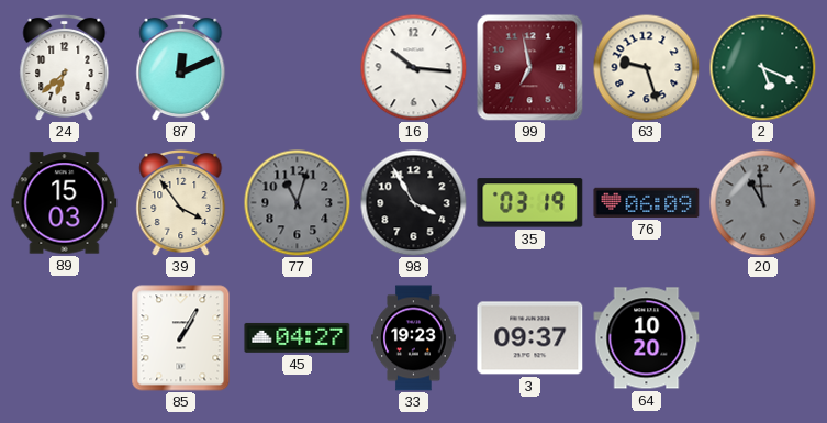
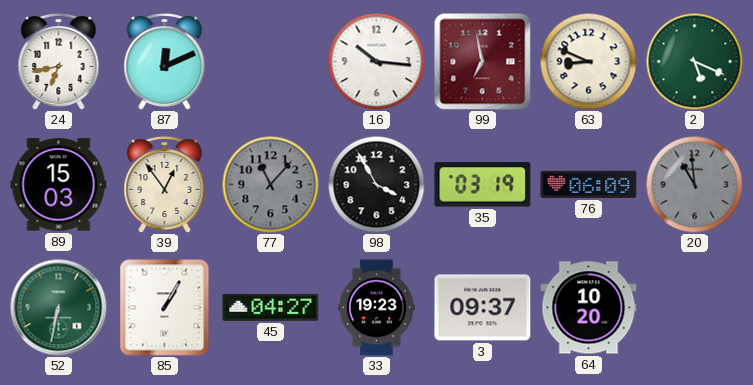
24: 6:38 -> 6:43 (59, 61)
63: 9:27 -> 8:49 (588, 61)
39: 3:54 -> 12:54 (165, 184)
77: 11:03 -> 11:07 (270, 184)
52: none -> 6:32 (59, 308)
